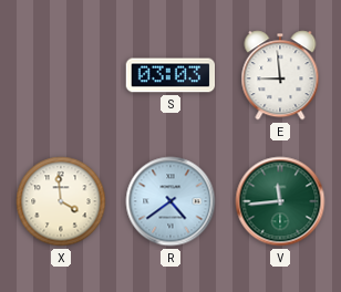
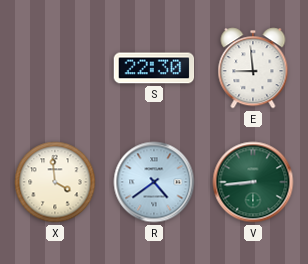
S: 03:03 -> 22:30 (154, 68)
V: 11:44 -> 8:44 (253, 182)
